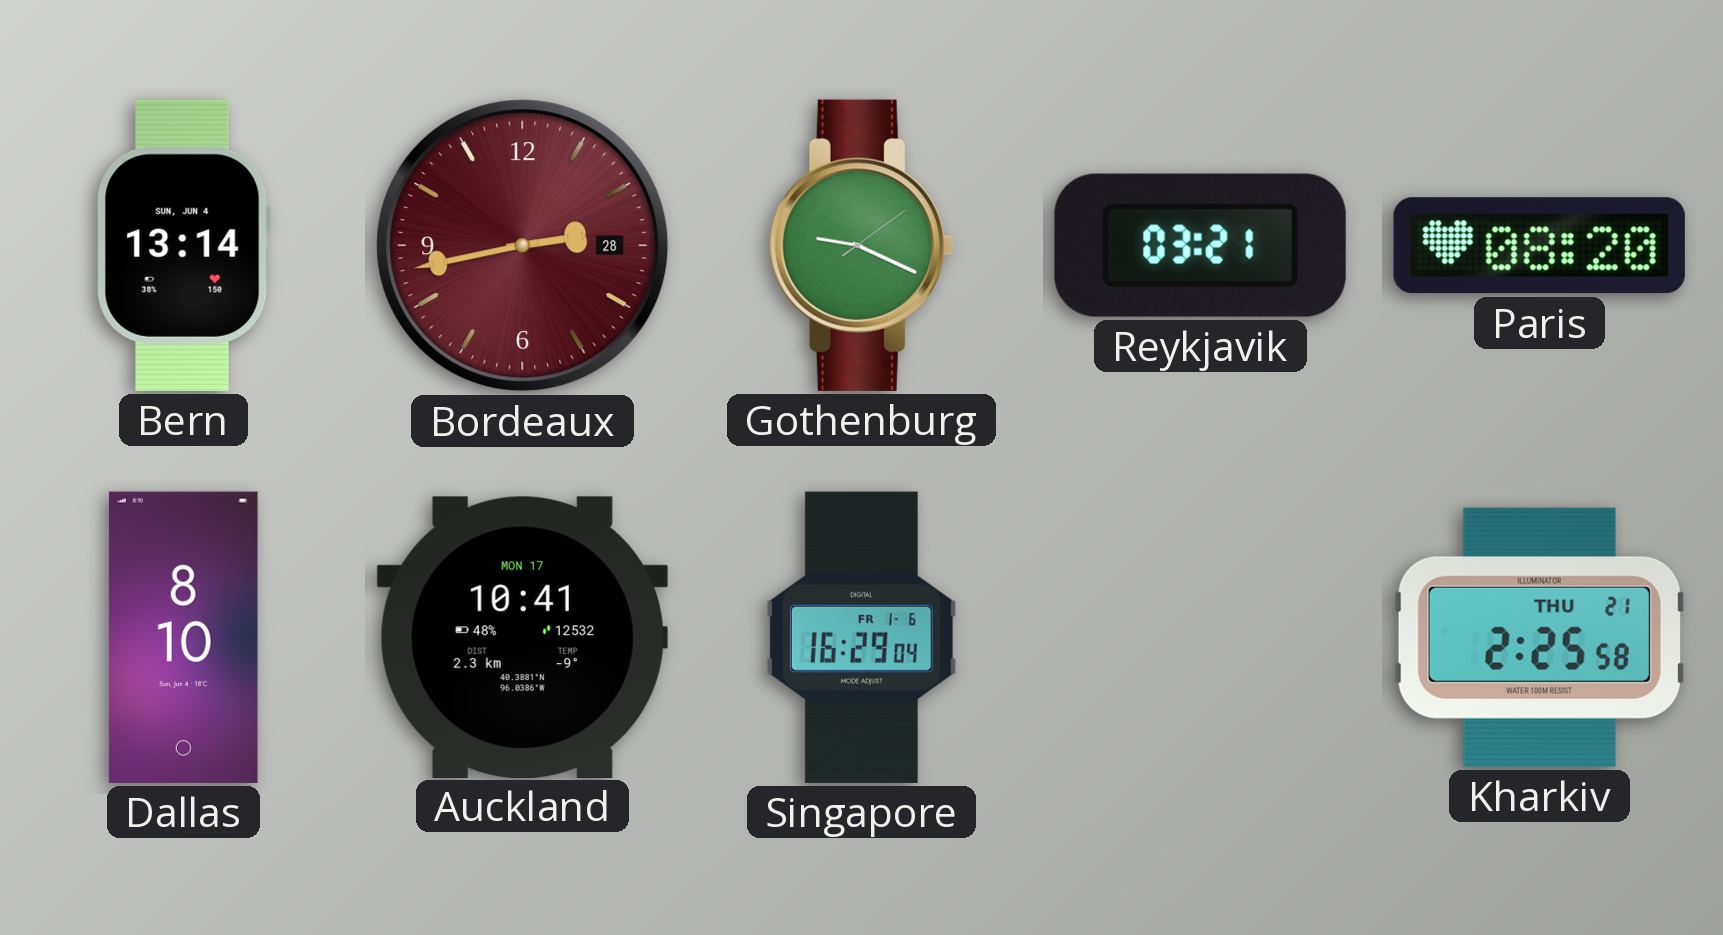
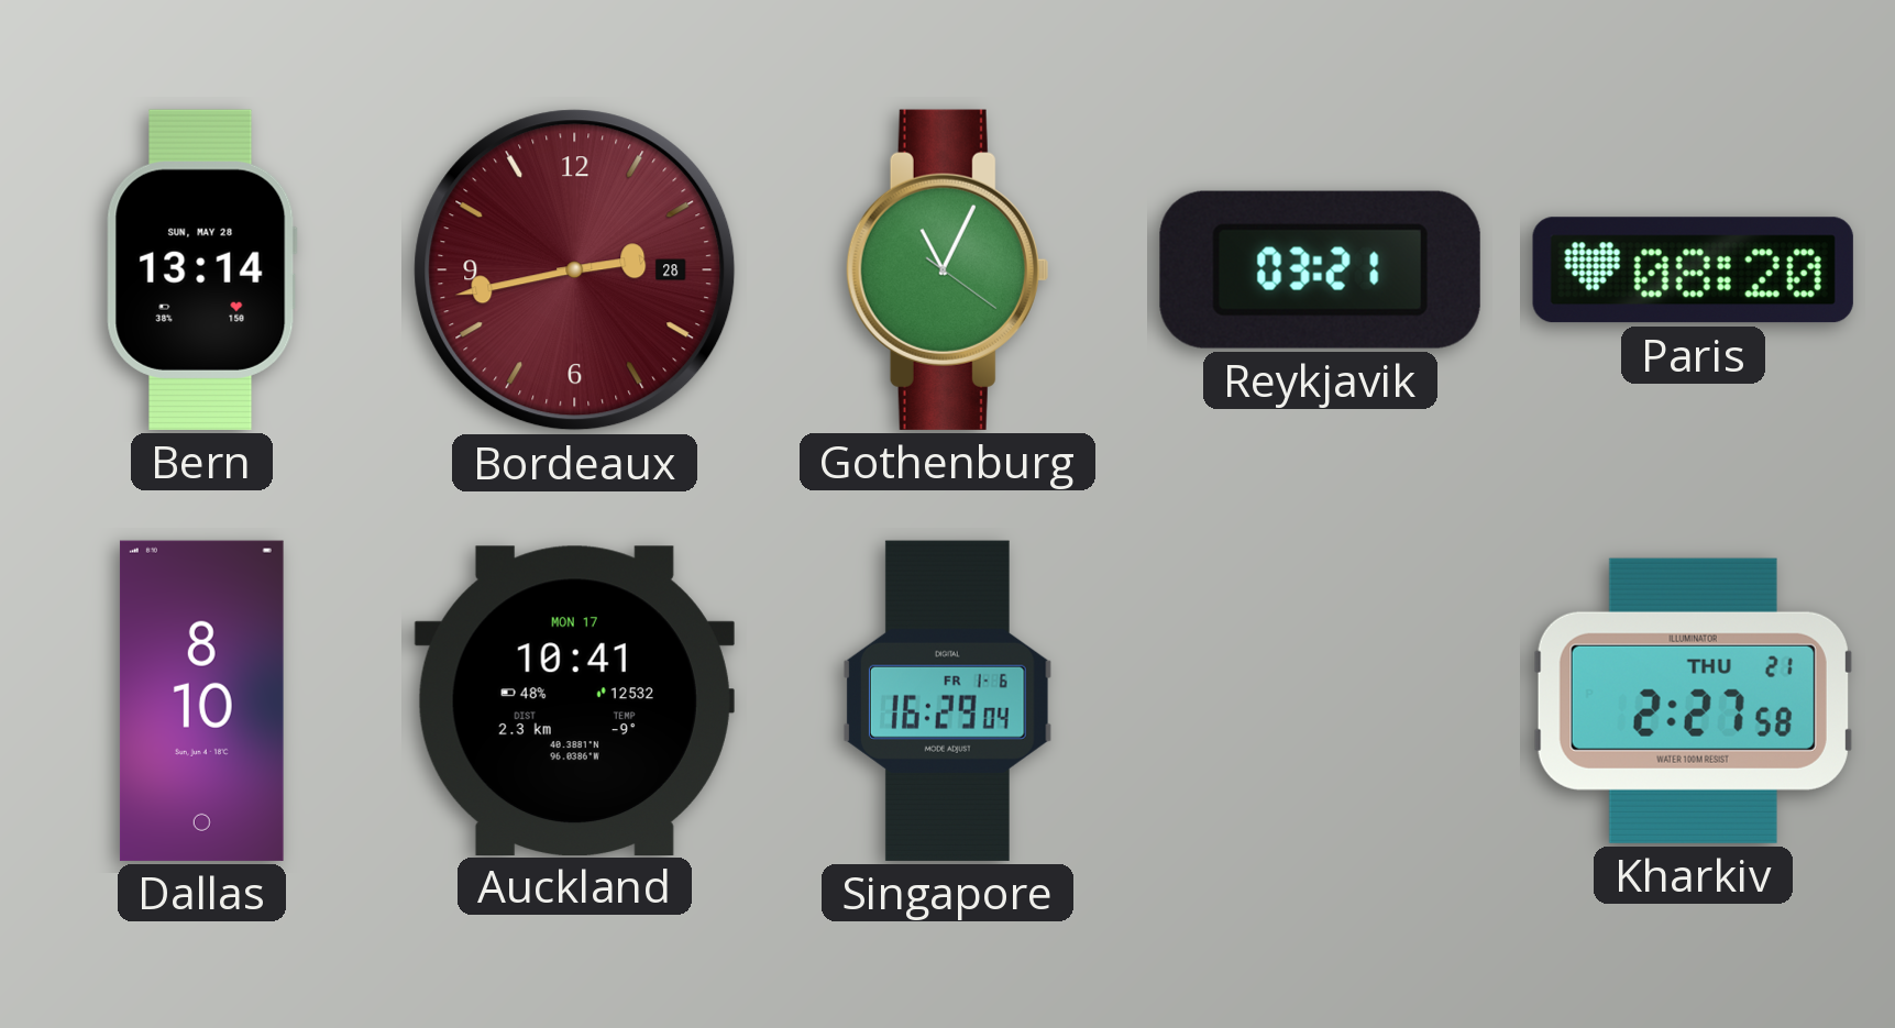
Bern date: SUN, JUN 4 -> SUN, MAY 28 (201, 269)
Gothenburg: 9:19 -> 11:04 (947, 269)
Kharkiv: 2:25 -> 2:27 (1693, 700)
